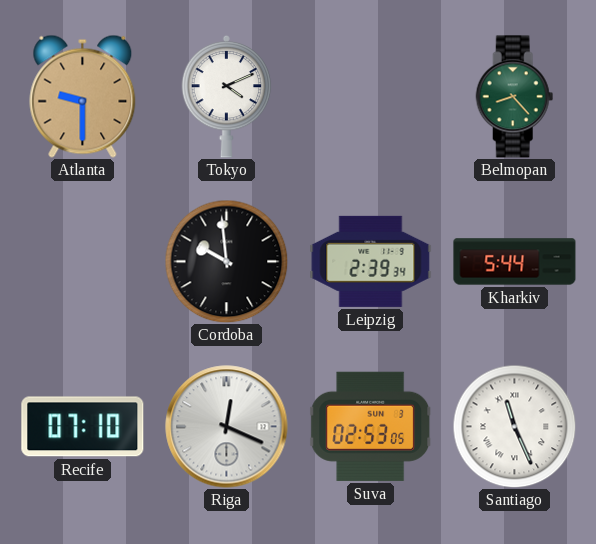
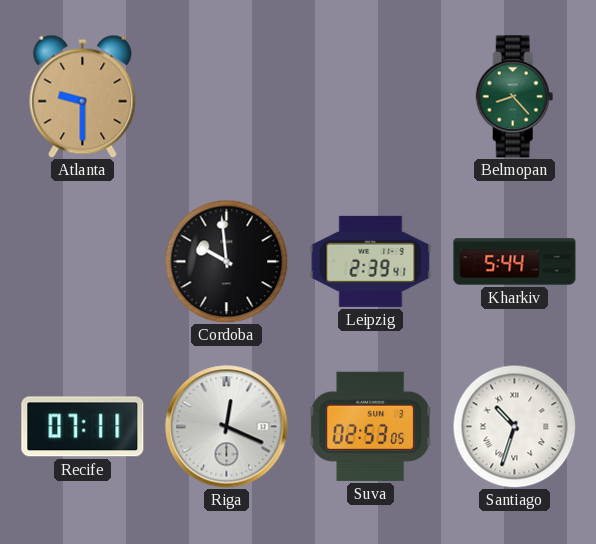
Tokyo: 4:11 -> none (227, 96)
Leipzig: 2:39:34 -> 2:39:41 (371, 261)
Recife: 07:10 -> 07:11 (83, 427)
Santiago: 11:26 -> 10:33 (514, 426)
